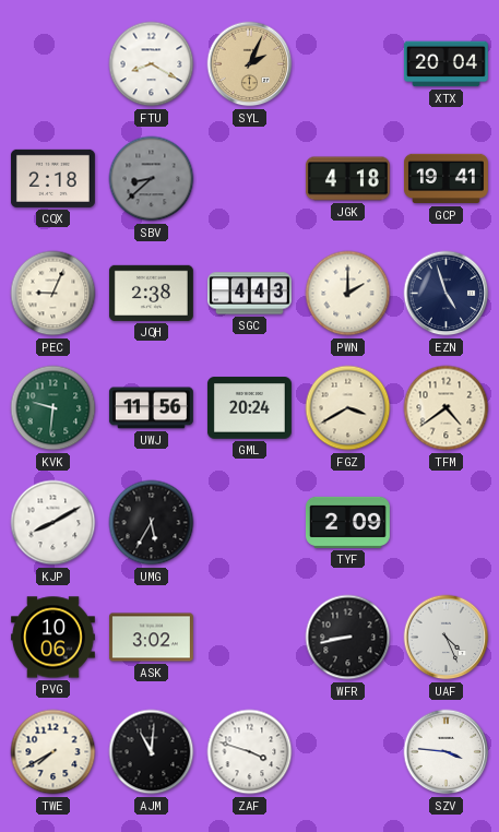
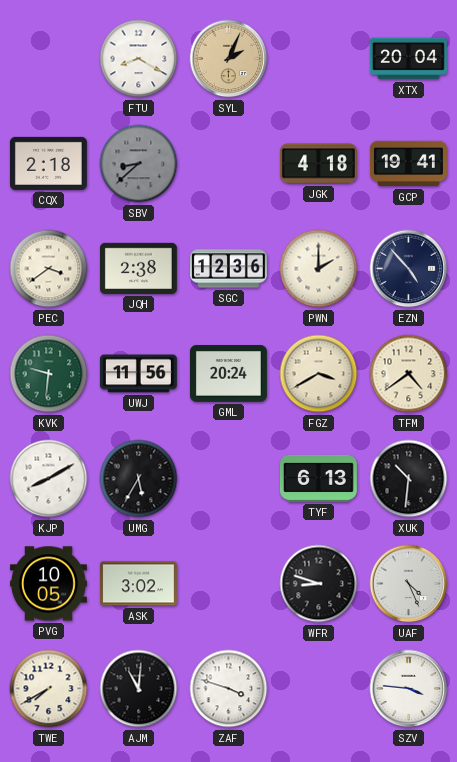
PEC: 9:04 -> 3:39 (49, 269)
SGC: 4:43 -> 12:36 (228, 269)
EZN: 4:57 -> 4:53 (409, 269)
TYF: 2:09 -> 6:13 (318, 478)
XUK: none -> 10:31 (409, 479)
PVG: 10:06 -> 10:05 (48, 584)
WFR: 8:43 -> 8:48 (319, 584)
